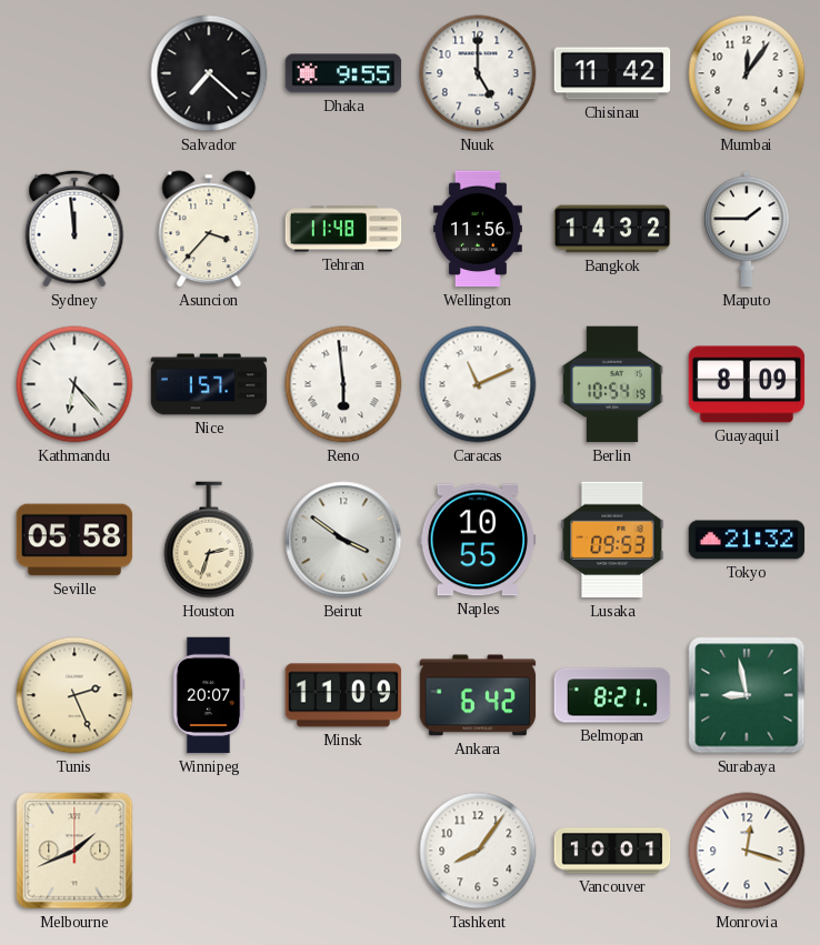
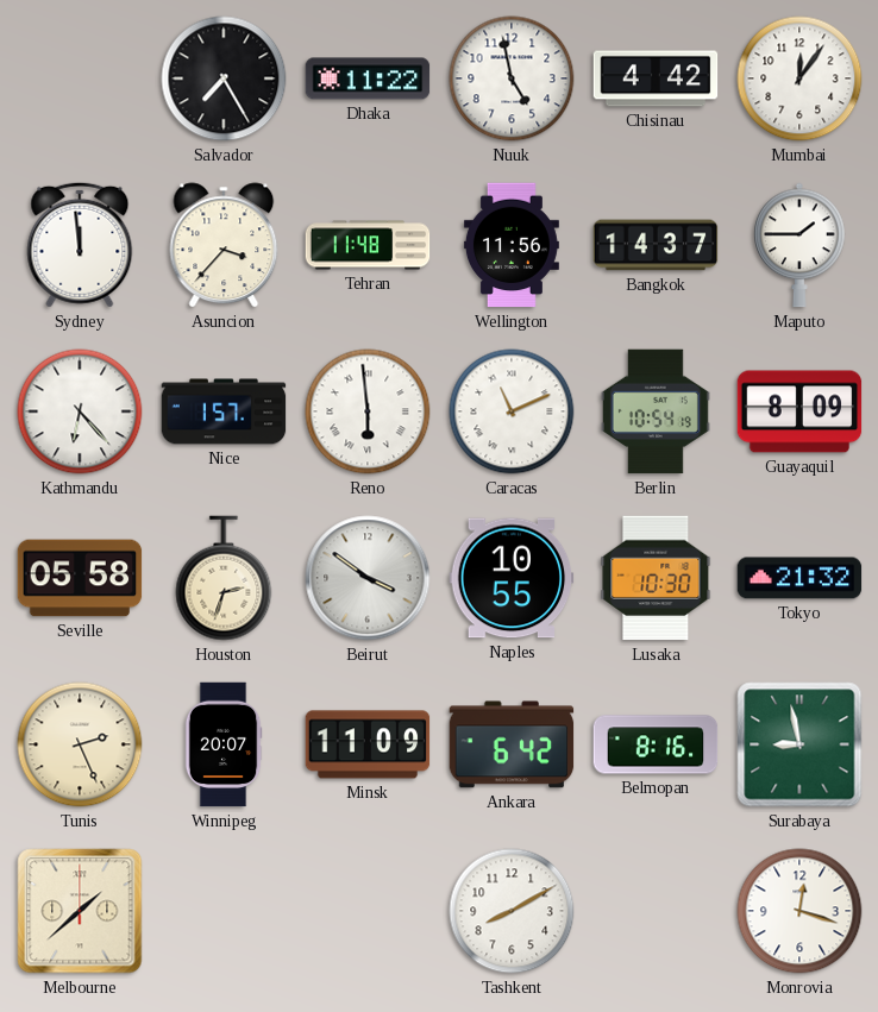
Salvador: 7:22 -> 7:25 (224, 78)
Dhaka: 9:55 -> 11:22 (368, 78)
Nuuk: 5:00 -> 4:58 (512, 78)
Chisinau: 11:42 -> 4:42 (656, 78)
Bangkok: 14:32 -> 14:37 (656, 245)
Lusaka: 09:53 -> 10:30 (656, 578)
Belmopan: 8:21 -> 8:16 (656, 744)
Melbourne: 1:41 -> 1:38 (80, 911)
Tashkent: 8:06 -> 8:10 (512, 911)
Vancouver: 10:01 -> none (612, 851)
